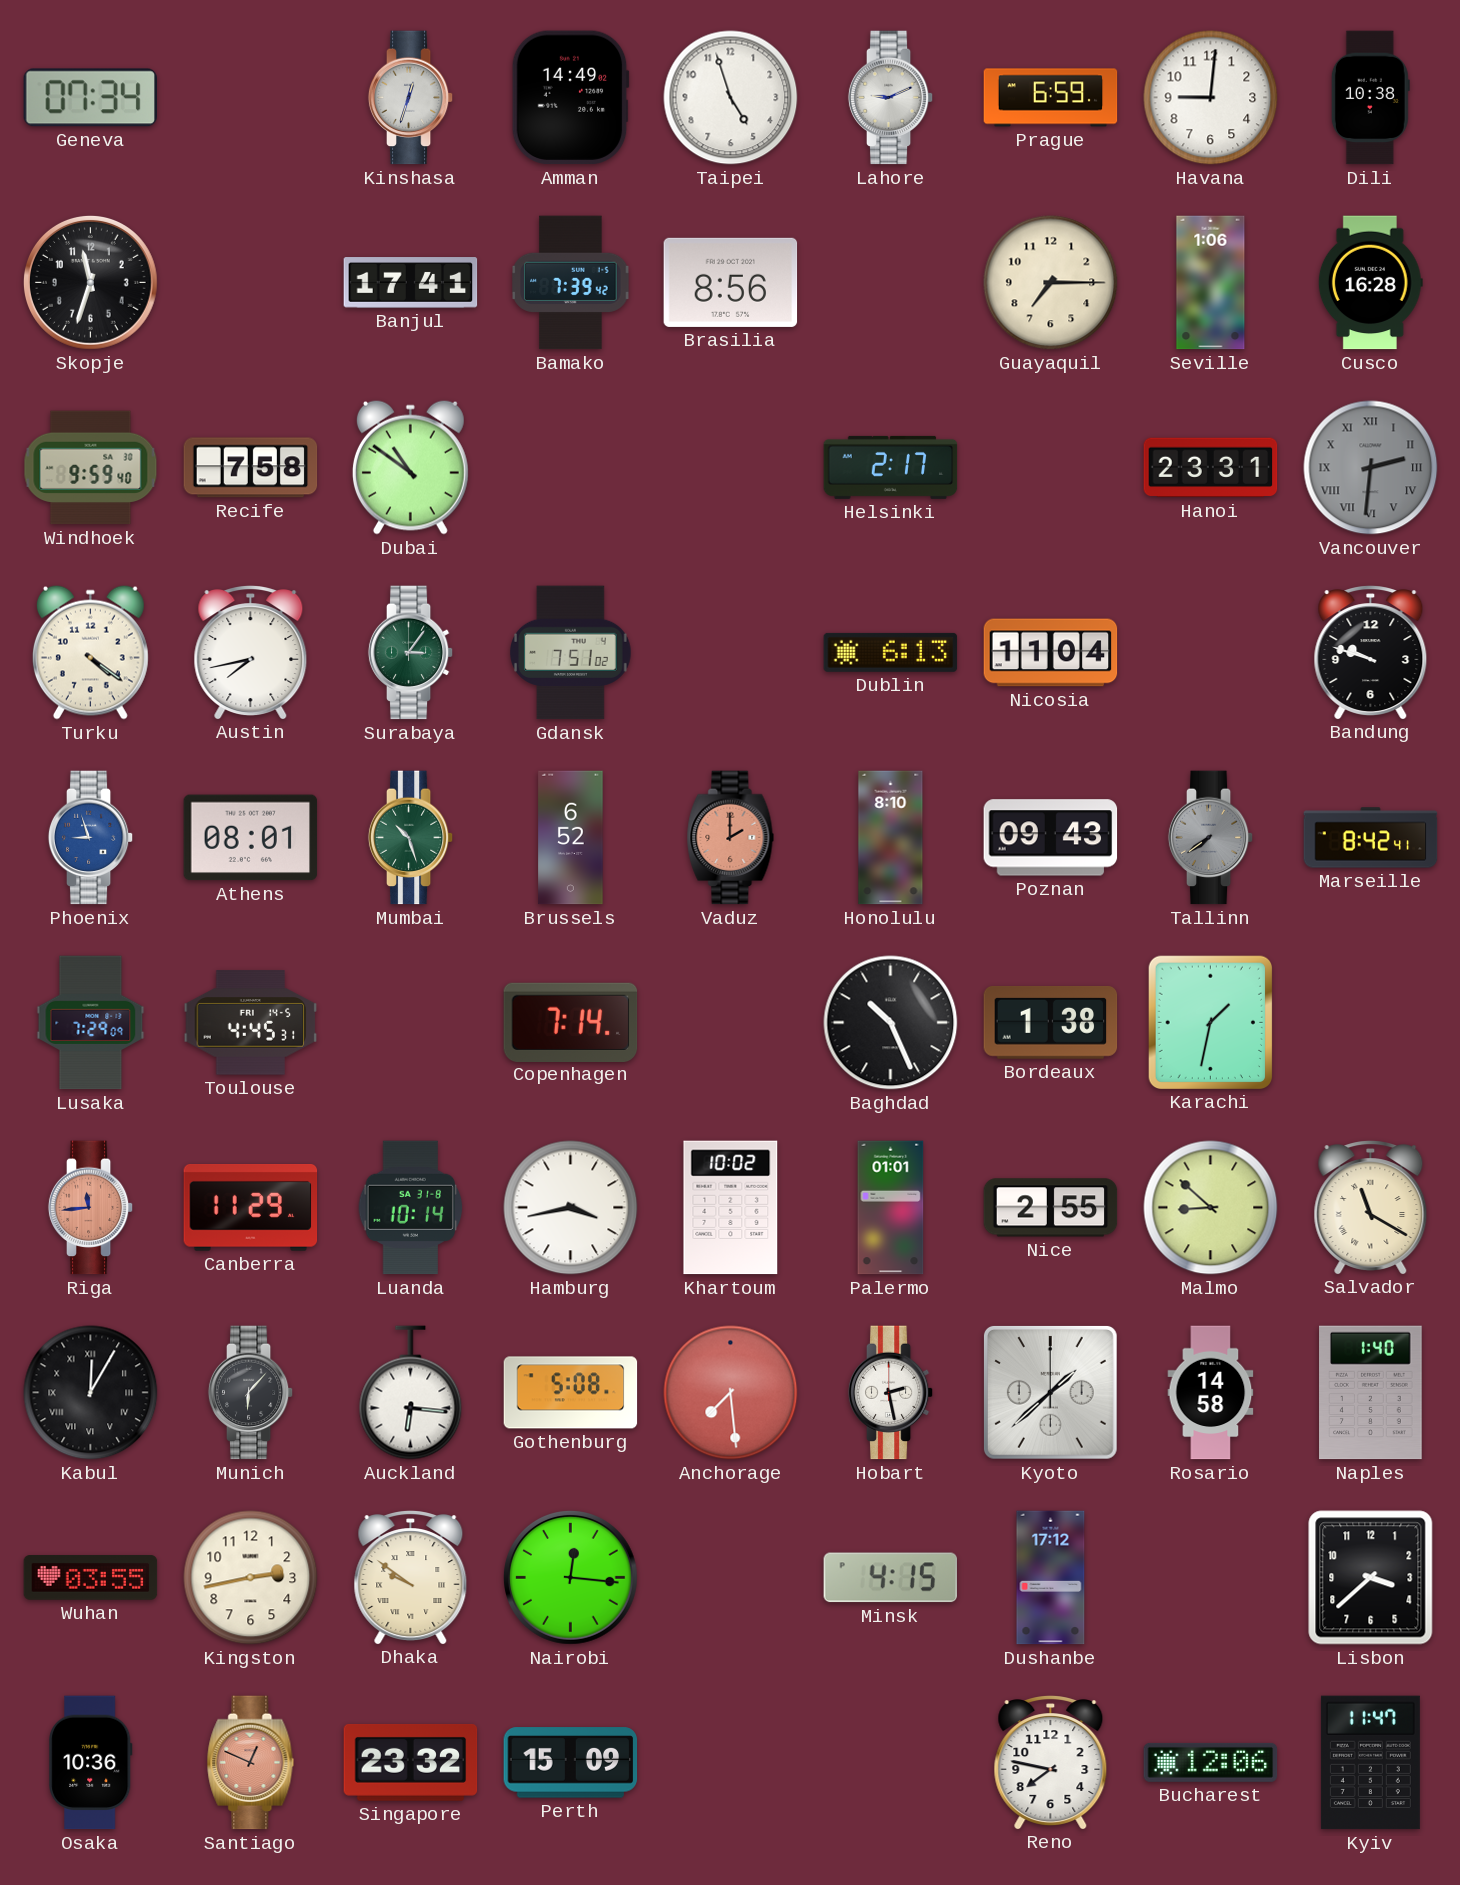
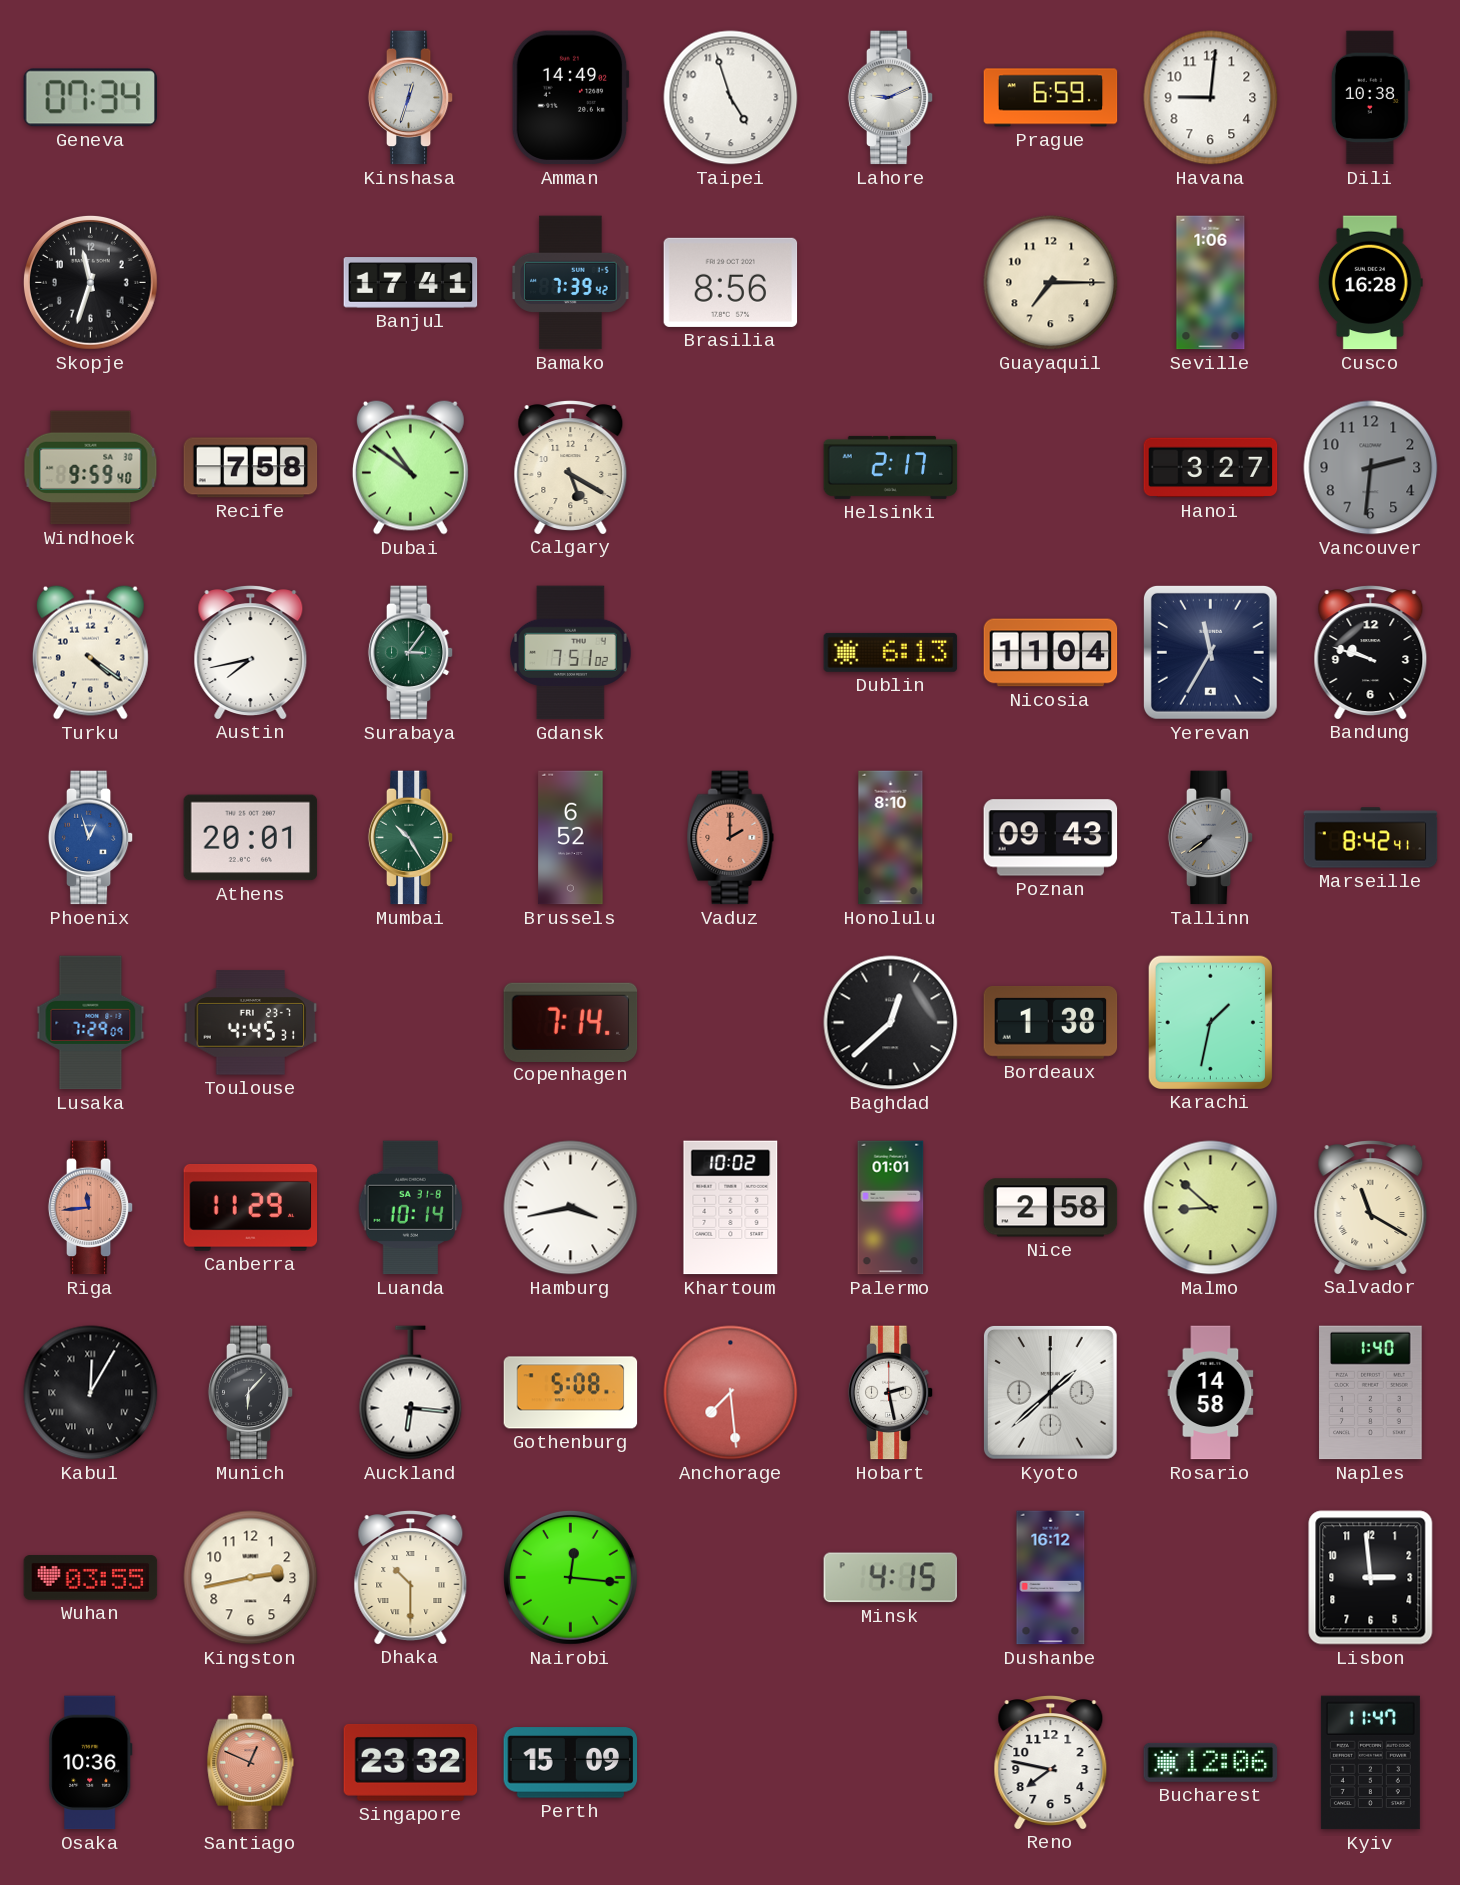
Calgary: none -> 5:20 (571, 467)
Hanoi: 23:31 -> 3:27 (1211, 468)
Vancouver numerals: Roman -> Arabic (1371, 468)
Yerevan: none -> 11:35 (1210, 652)
Phoenix: 8:57 -> 12:57 (91, 838)
Athens: 08:01 -> 20:01 (251, 838)
Mumbai: 10:27 -> 10:25 (411, 838)
Toulouse date: FRI 14-5 -> FRI 23-7 (251, 1023)
Baghdad: 10:26 -> 12:38 (891, 1023)
Nice: 2:55 -> 2:58 (1051, 1208)
Dhaka: 9:51 -> 10:30 (411, 1577)
Dushanbe: 17:12 -> 16:12 (1051, 1578)
Lisbon: 3:38 -> 2:59 (1371, 1578)
